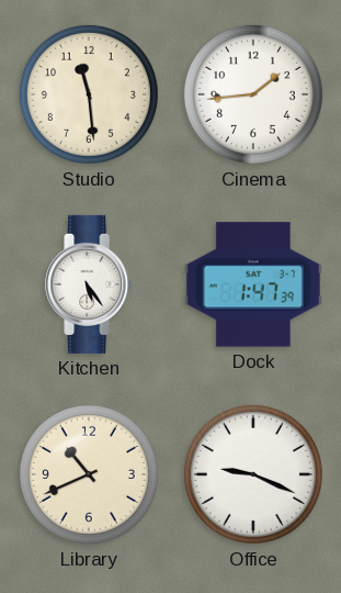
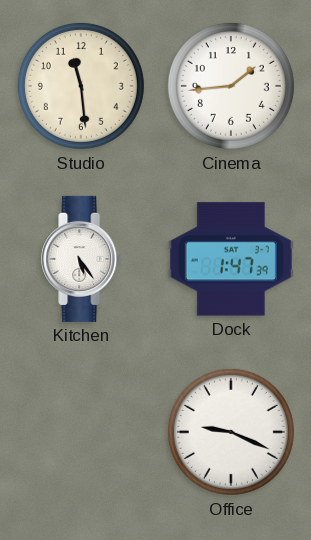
Library: 10:41 -> none (89, 474)
